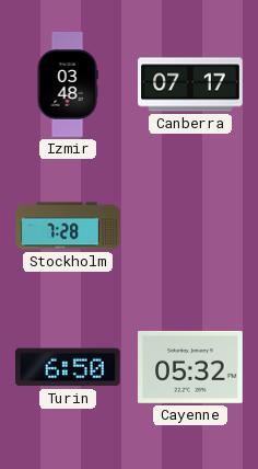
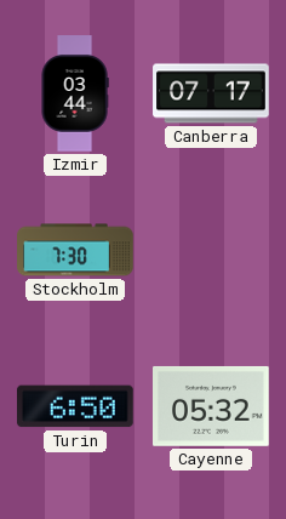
Izmir: 03:48 -> 03:44 (75, 93)
Stockholm: 7:28 -> 7:30 (75, 250)
